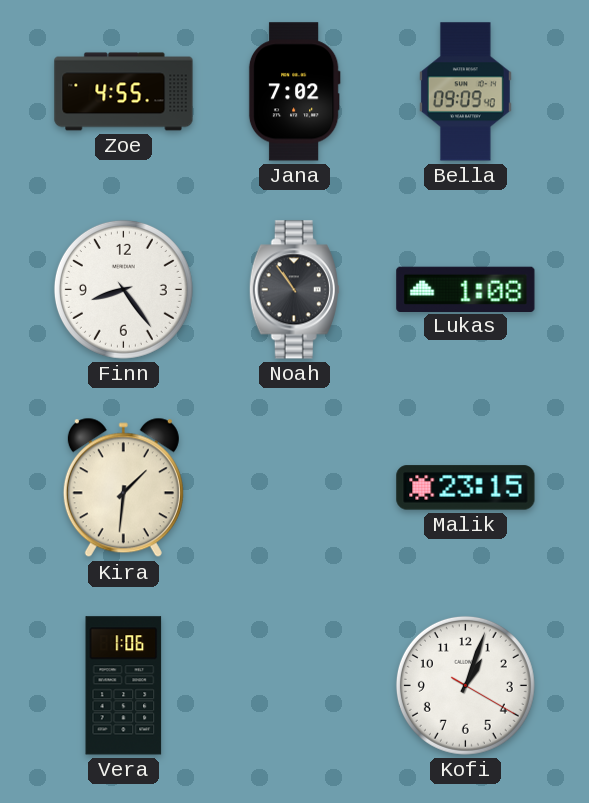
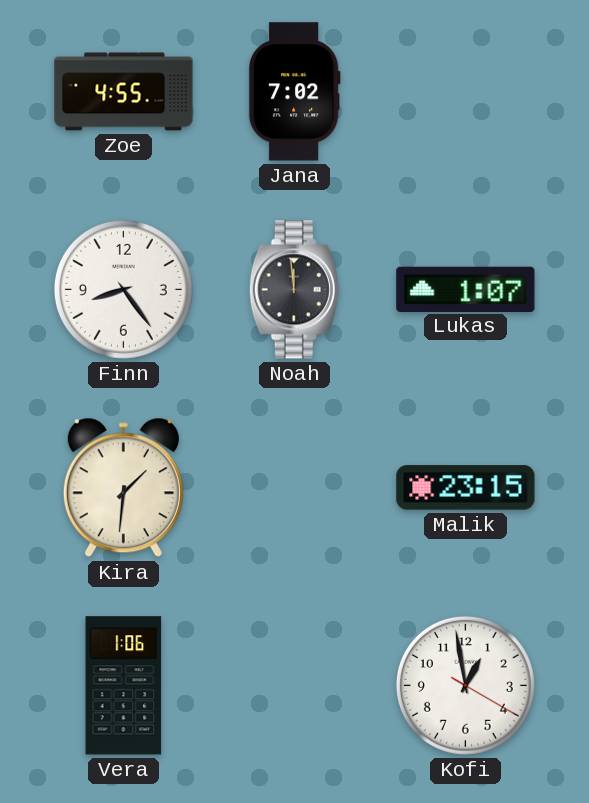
Bella: 09:09 -> none (465, 92)
Noah: 10:54 -> 11:59 (294, 290)
Lukas: 1:08 -> 1:07 (466, 289)
Kofi: 1:03 -> 12:58 (465, 685)
